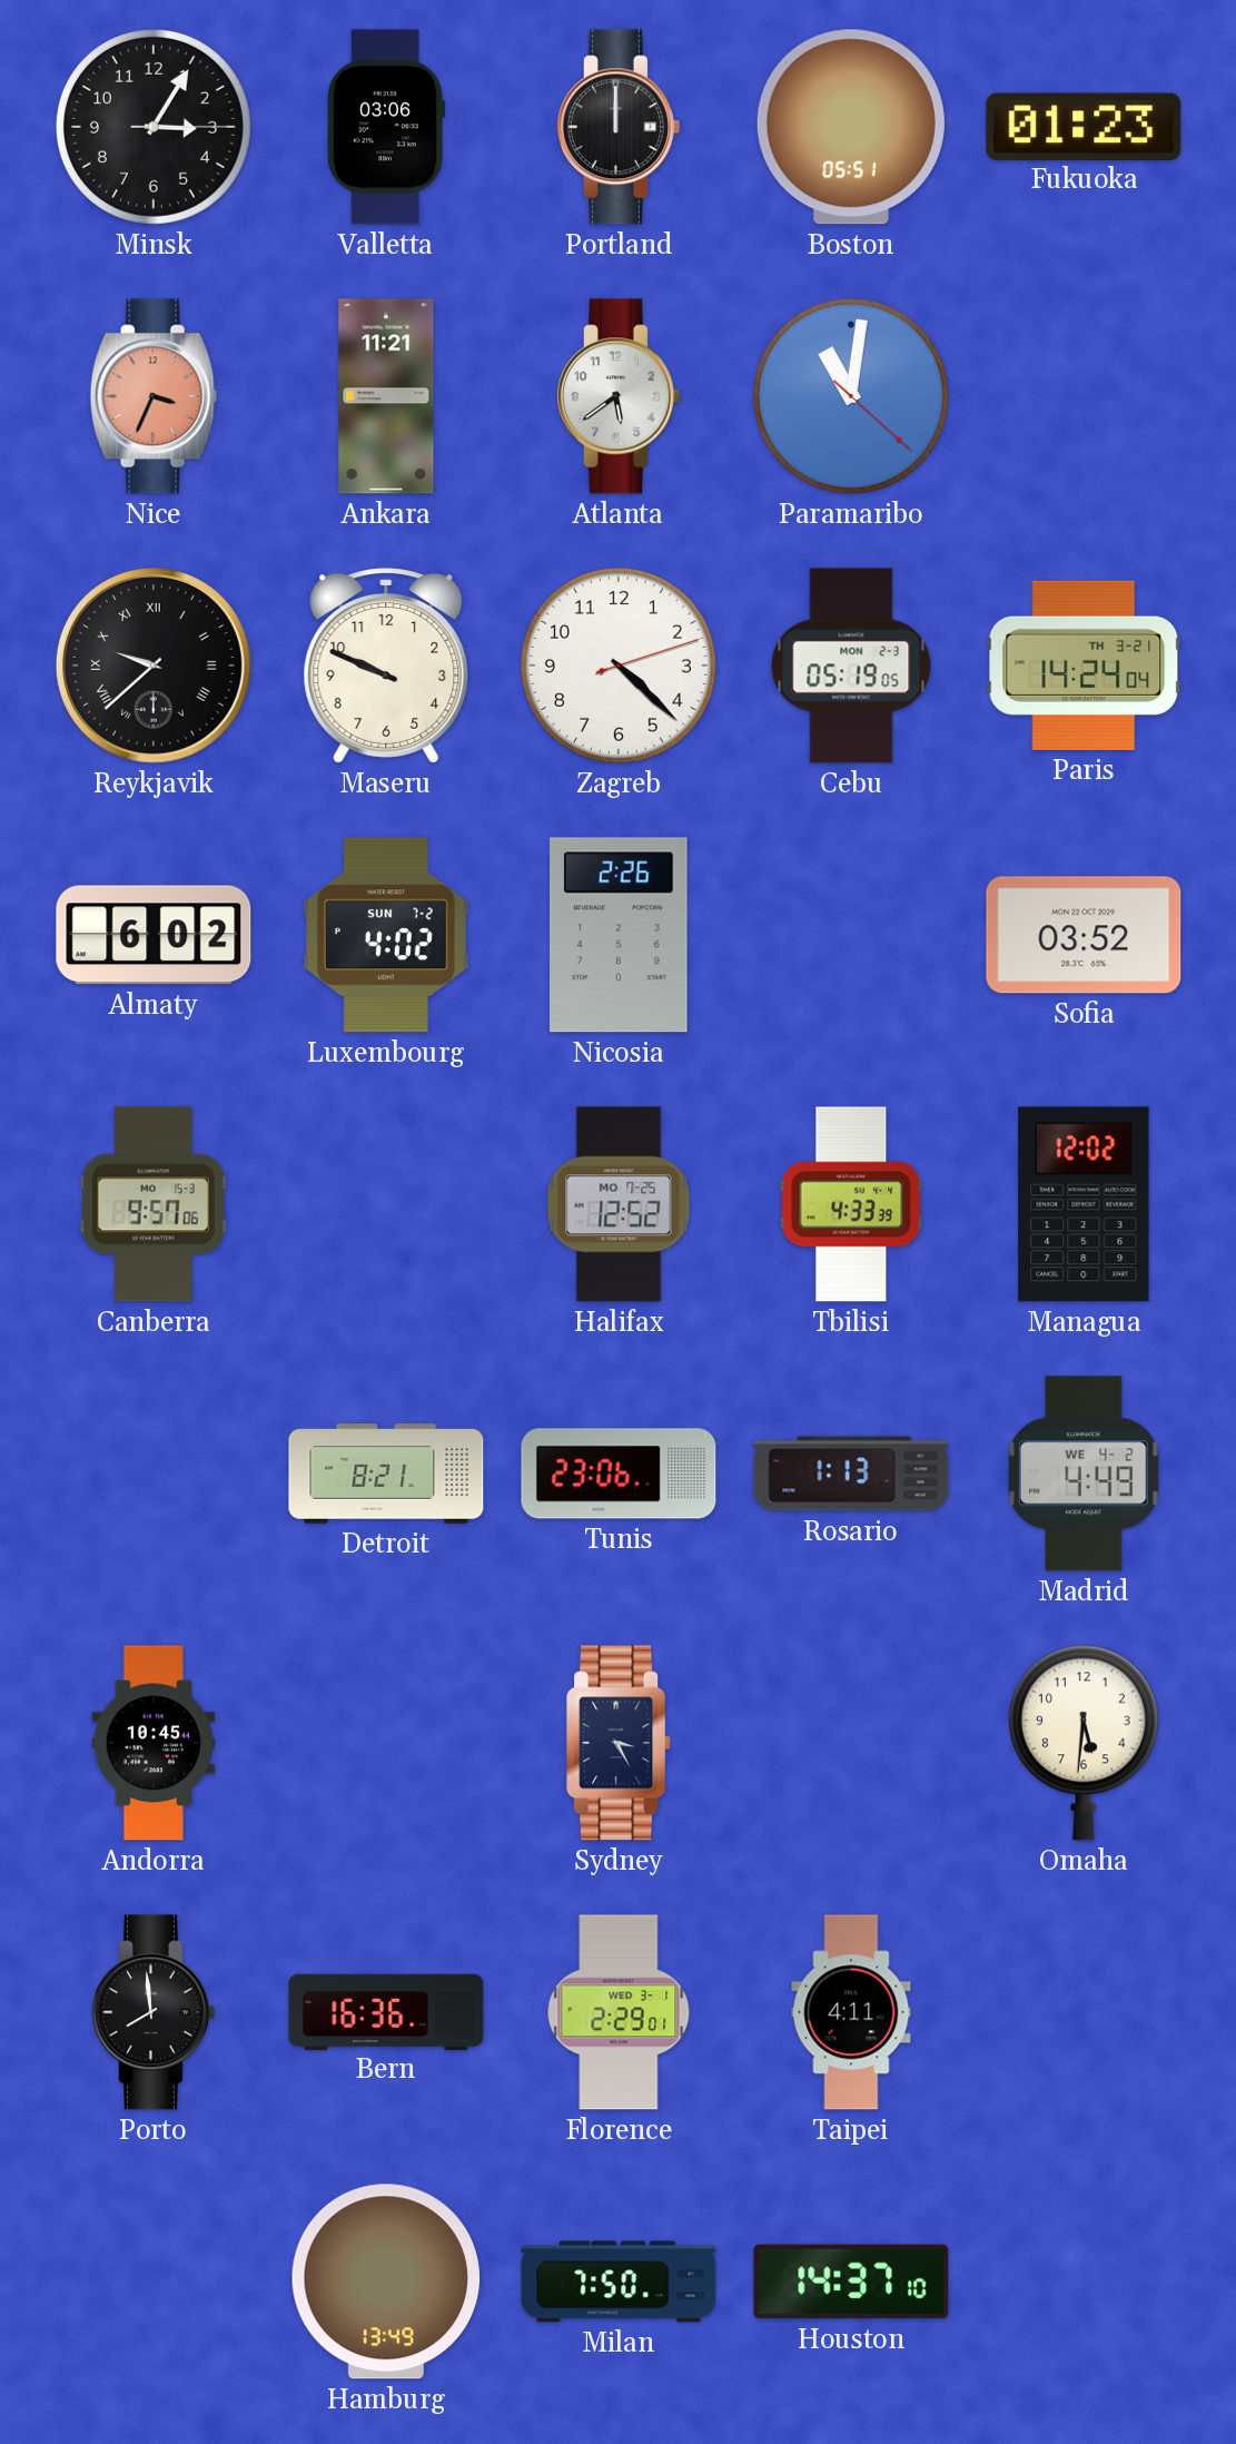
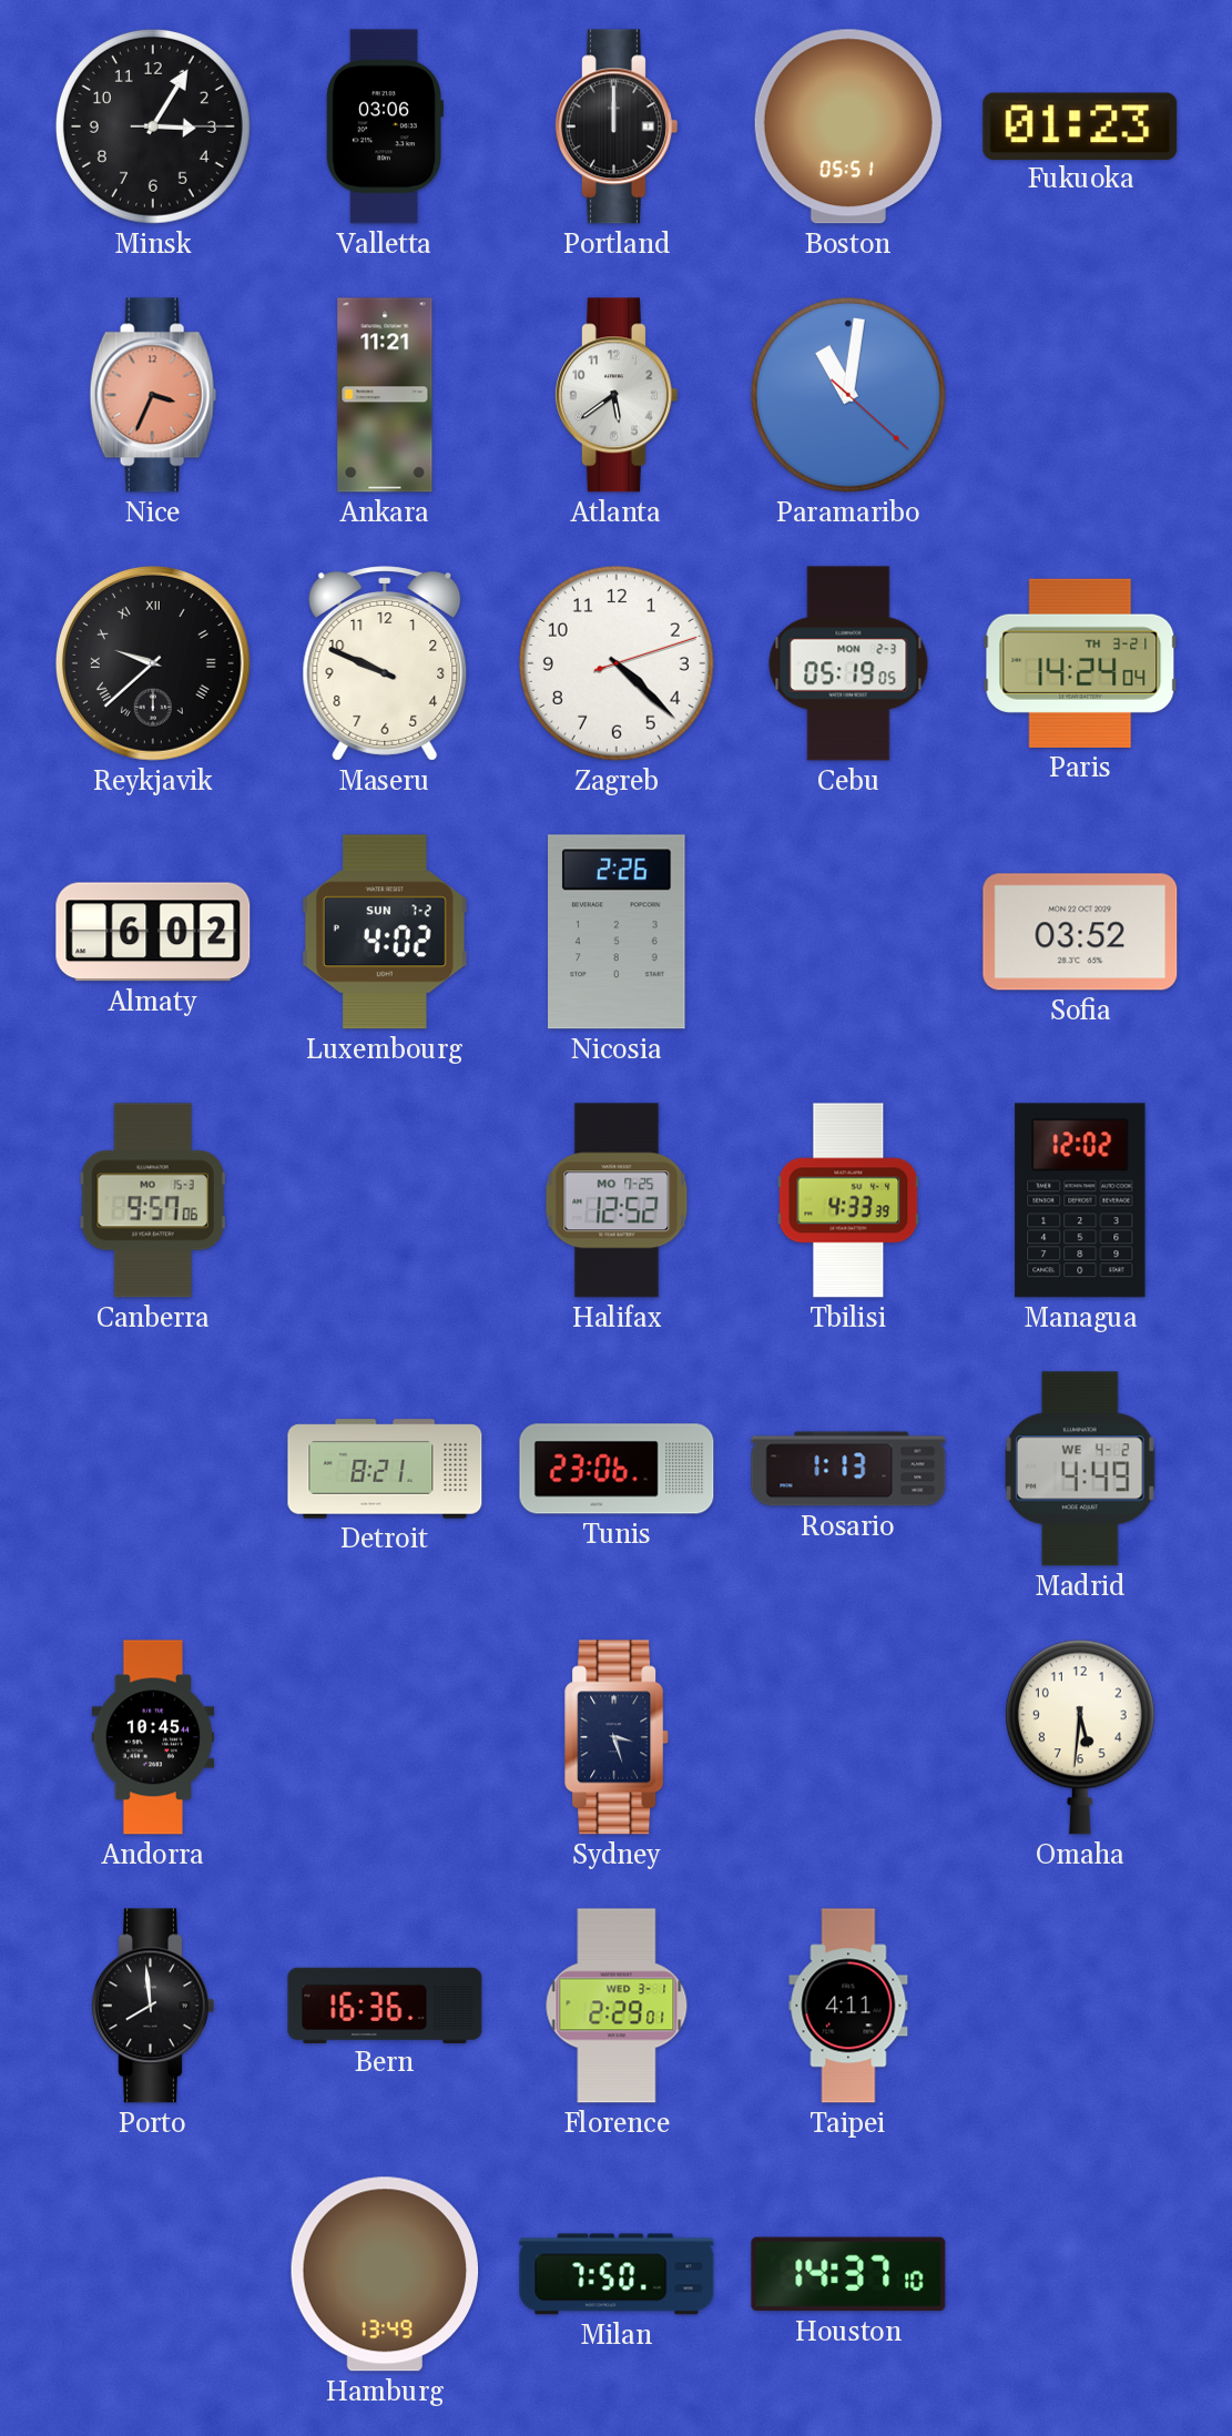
Sydney: 3:25 -> 3:27 (618, 1737)
